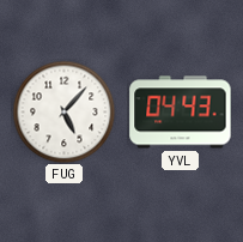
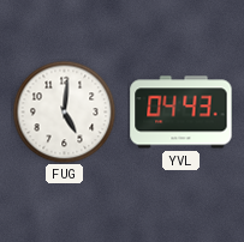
FUG: 5:07 -> 5:01 (64, 111)
